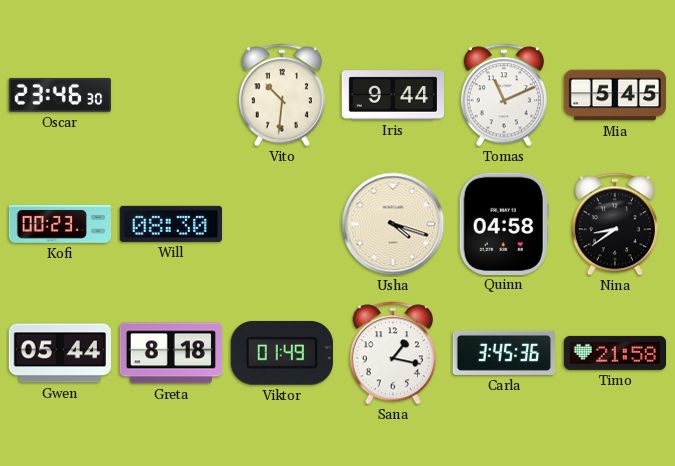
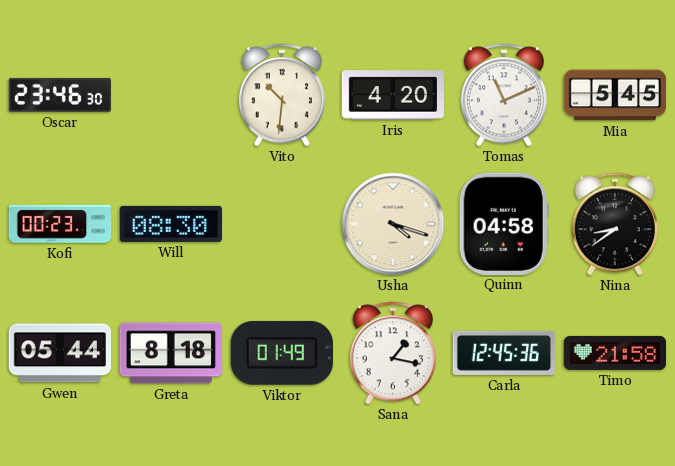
Iris: 9:44 -> 4:20 (392, 95)
Carla: 3:45 -> 12:45 (504, 353)
